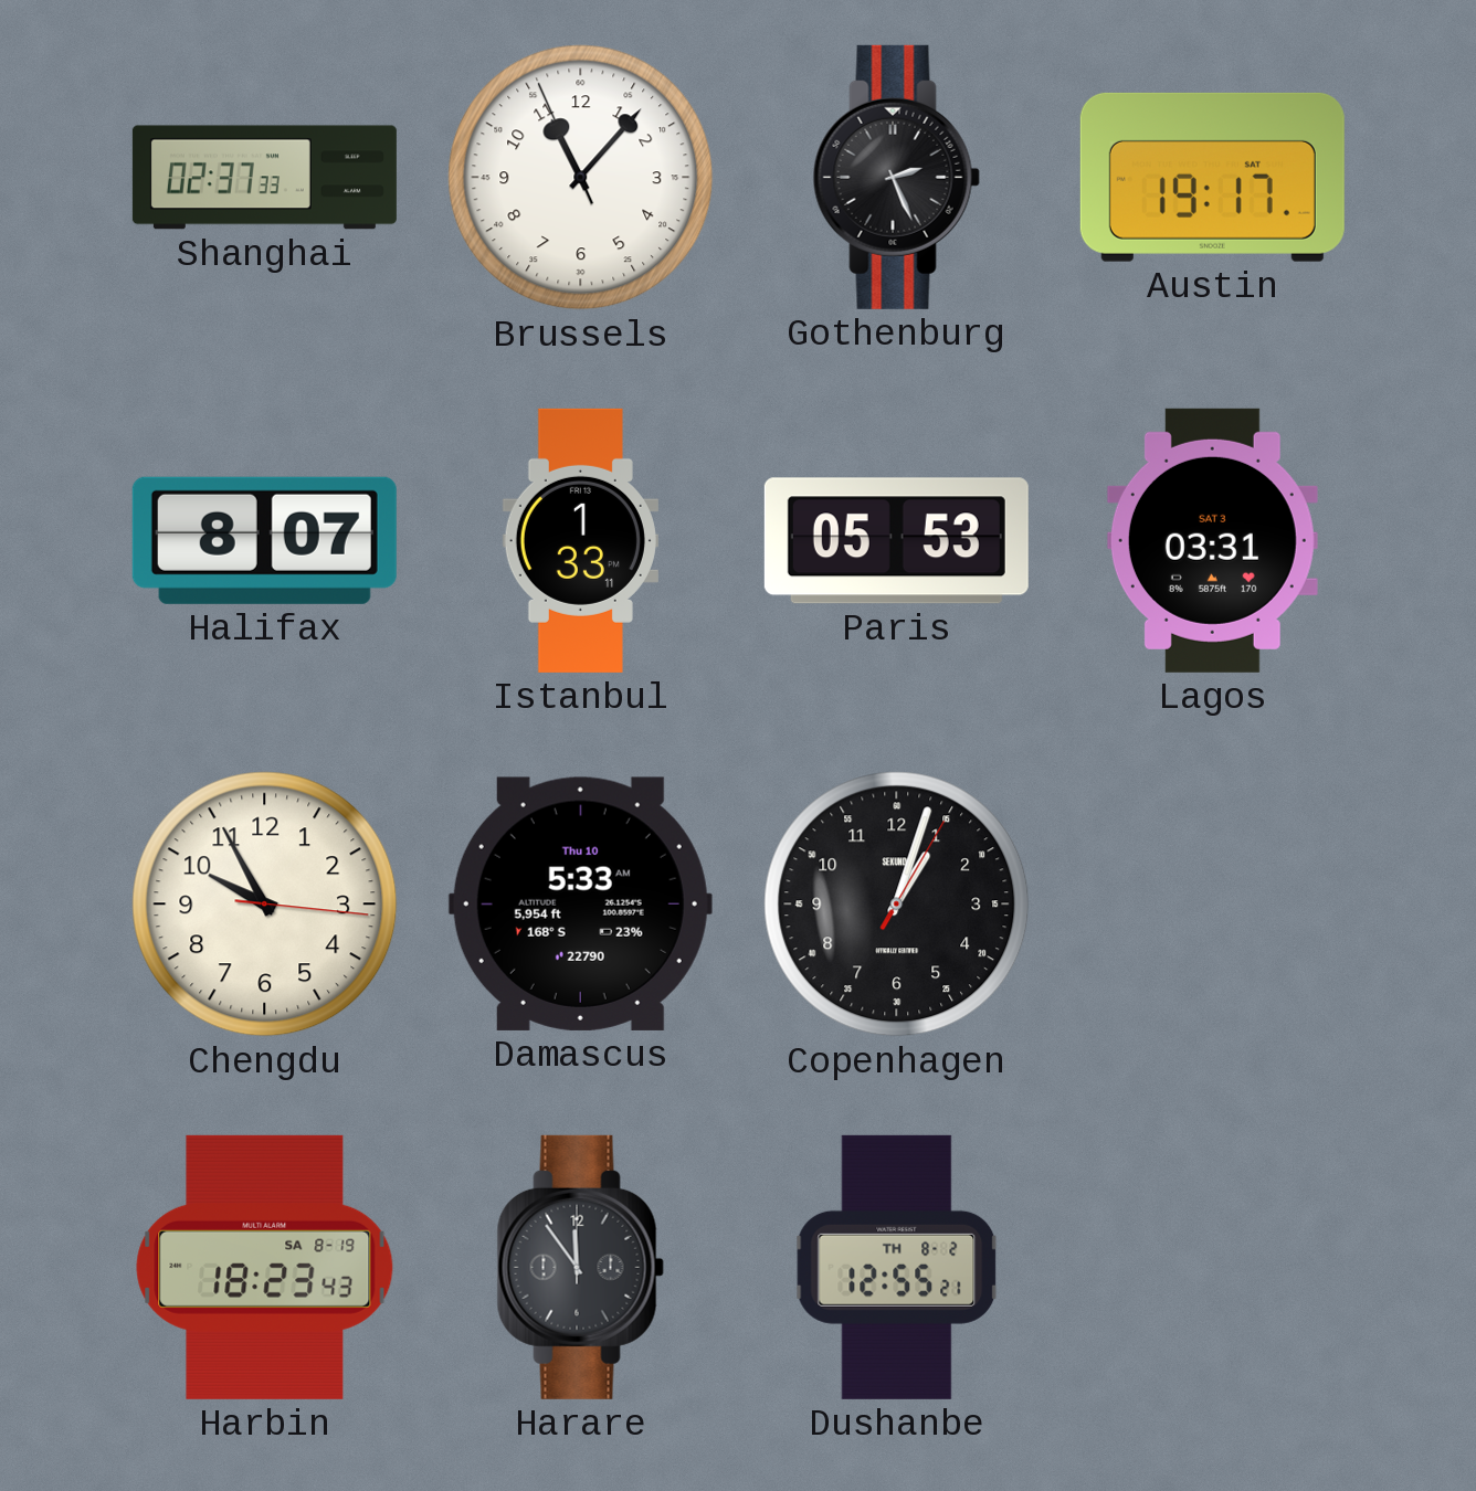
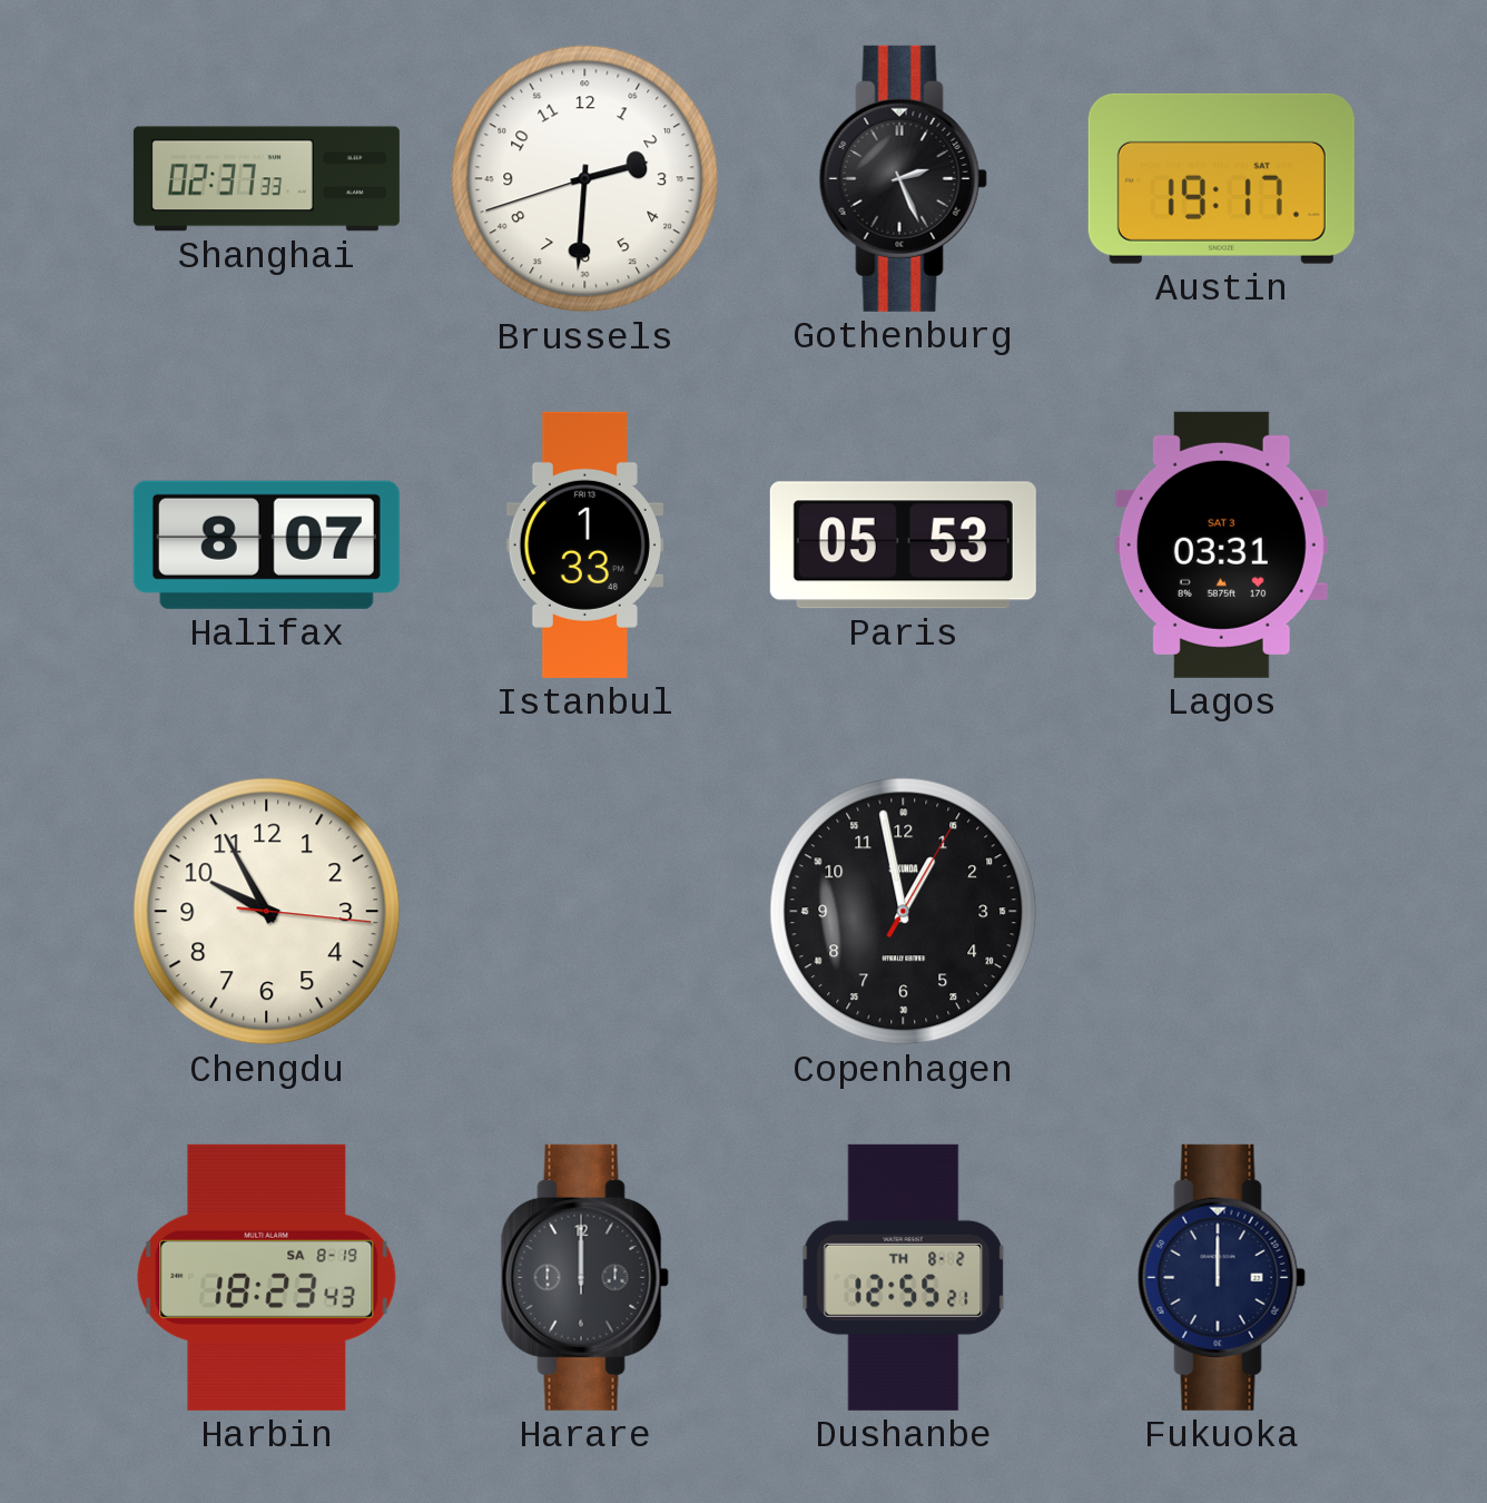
Brussels: 11:06 -> 2:30 (585, 179)
Istanbul: 1:33:11 -> 1:33 (584, 544)
Damascus: 5:33 -> none (580, 903)
Copenhagen: 1:03 -> 12:58 (904, 912)
Harare: 11:54 -> 12:00 (584, 1277)
Fukuoka: none -> 12:00 (1221, 1277)
